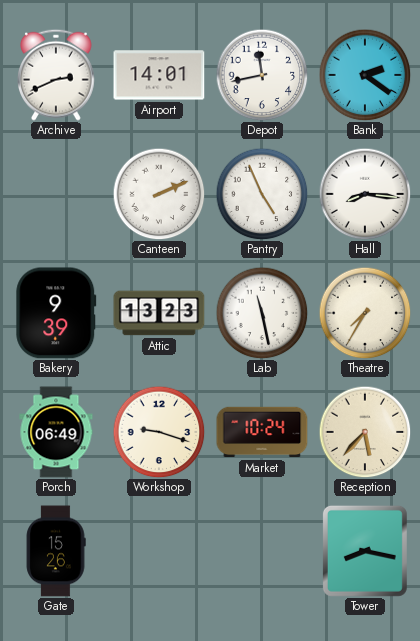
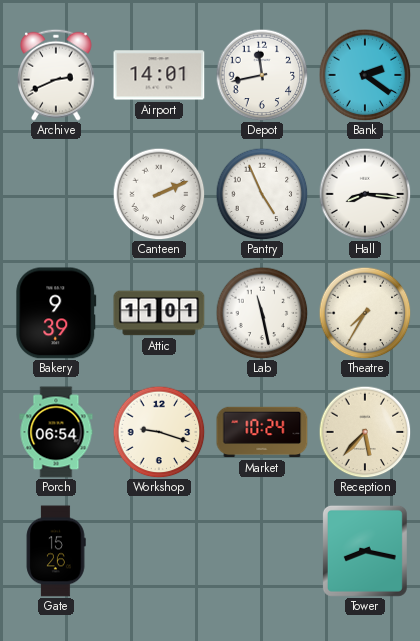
Attic: 13:23 -> 11:01 (159, 313)
Porch: 06:49 -> 06:54 (56, 432)
